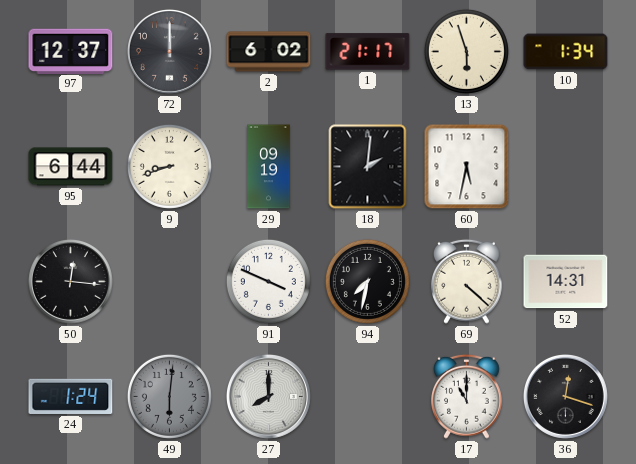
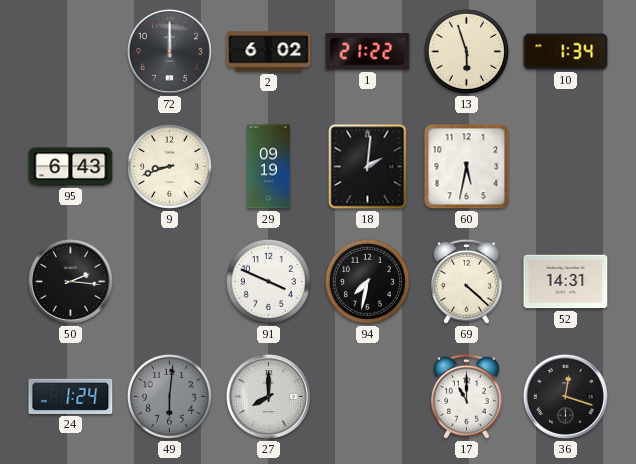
97: 12:37 -> none (71, 51)
1: 21:17 -> 21:22 (368, 52)
95: 6:44 -> 6:43 (71, 167)
50: 12:16 -> 2:16 (70, 281)
